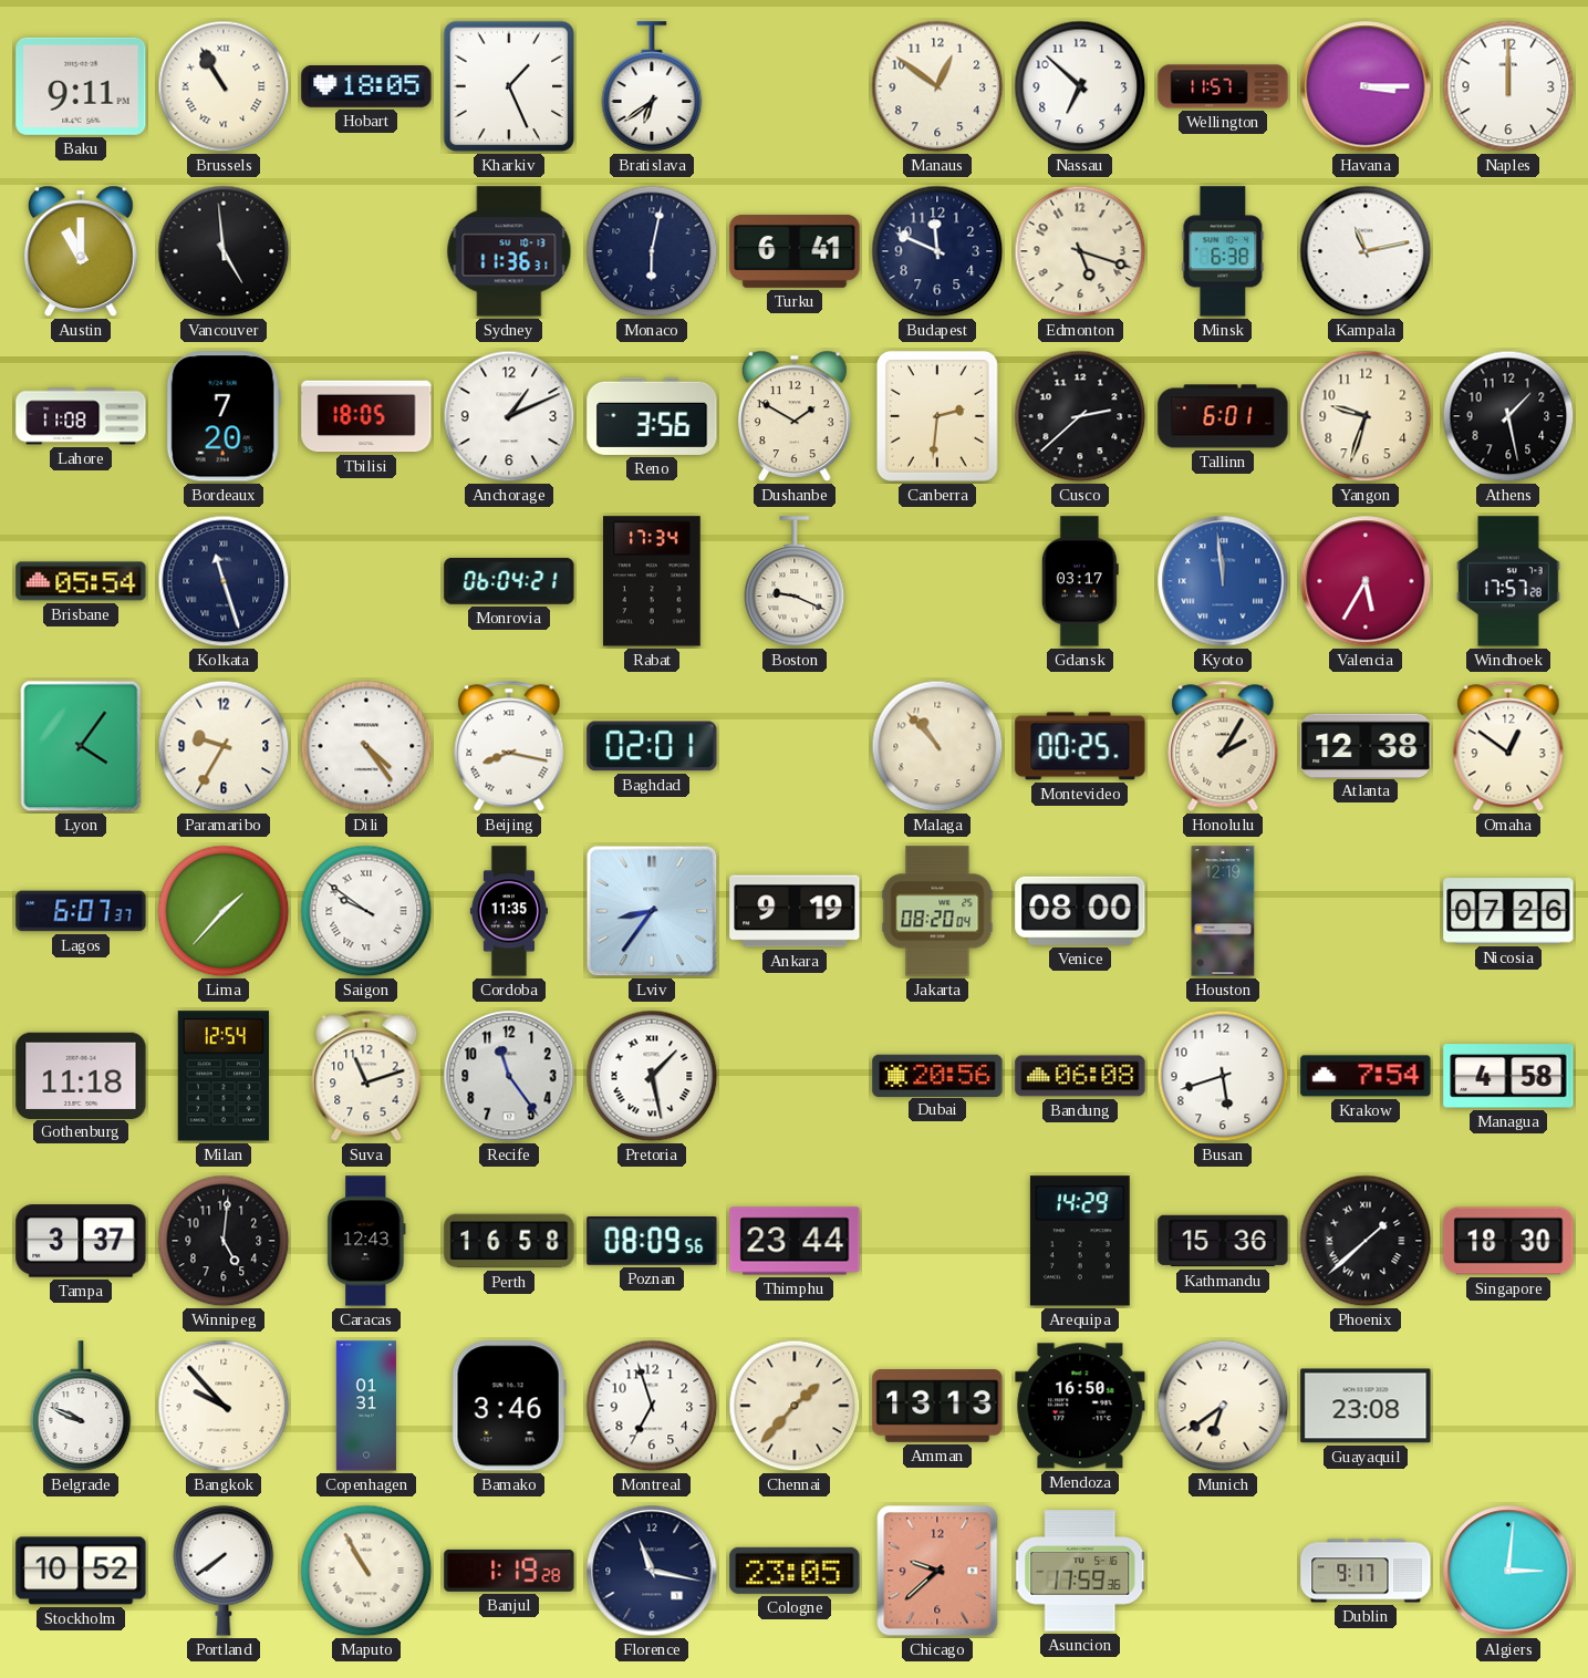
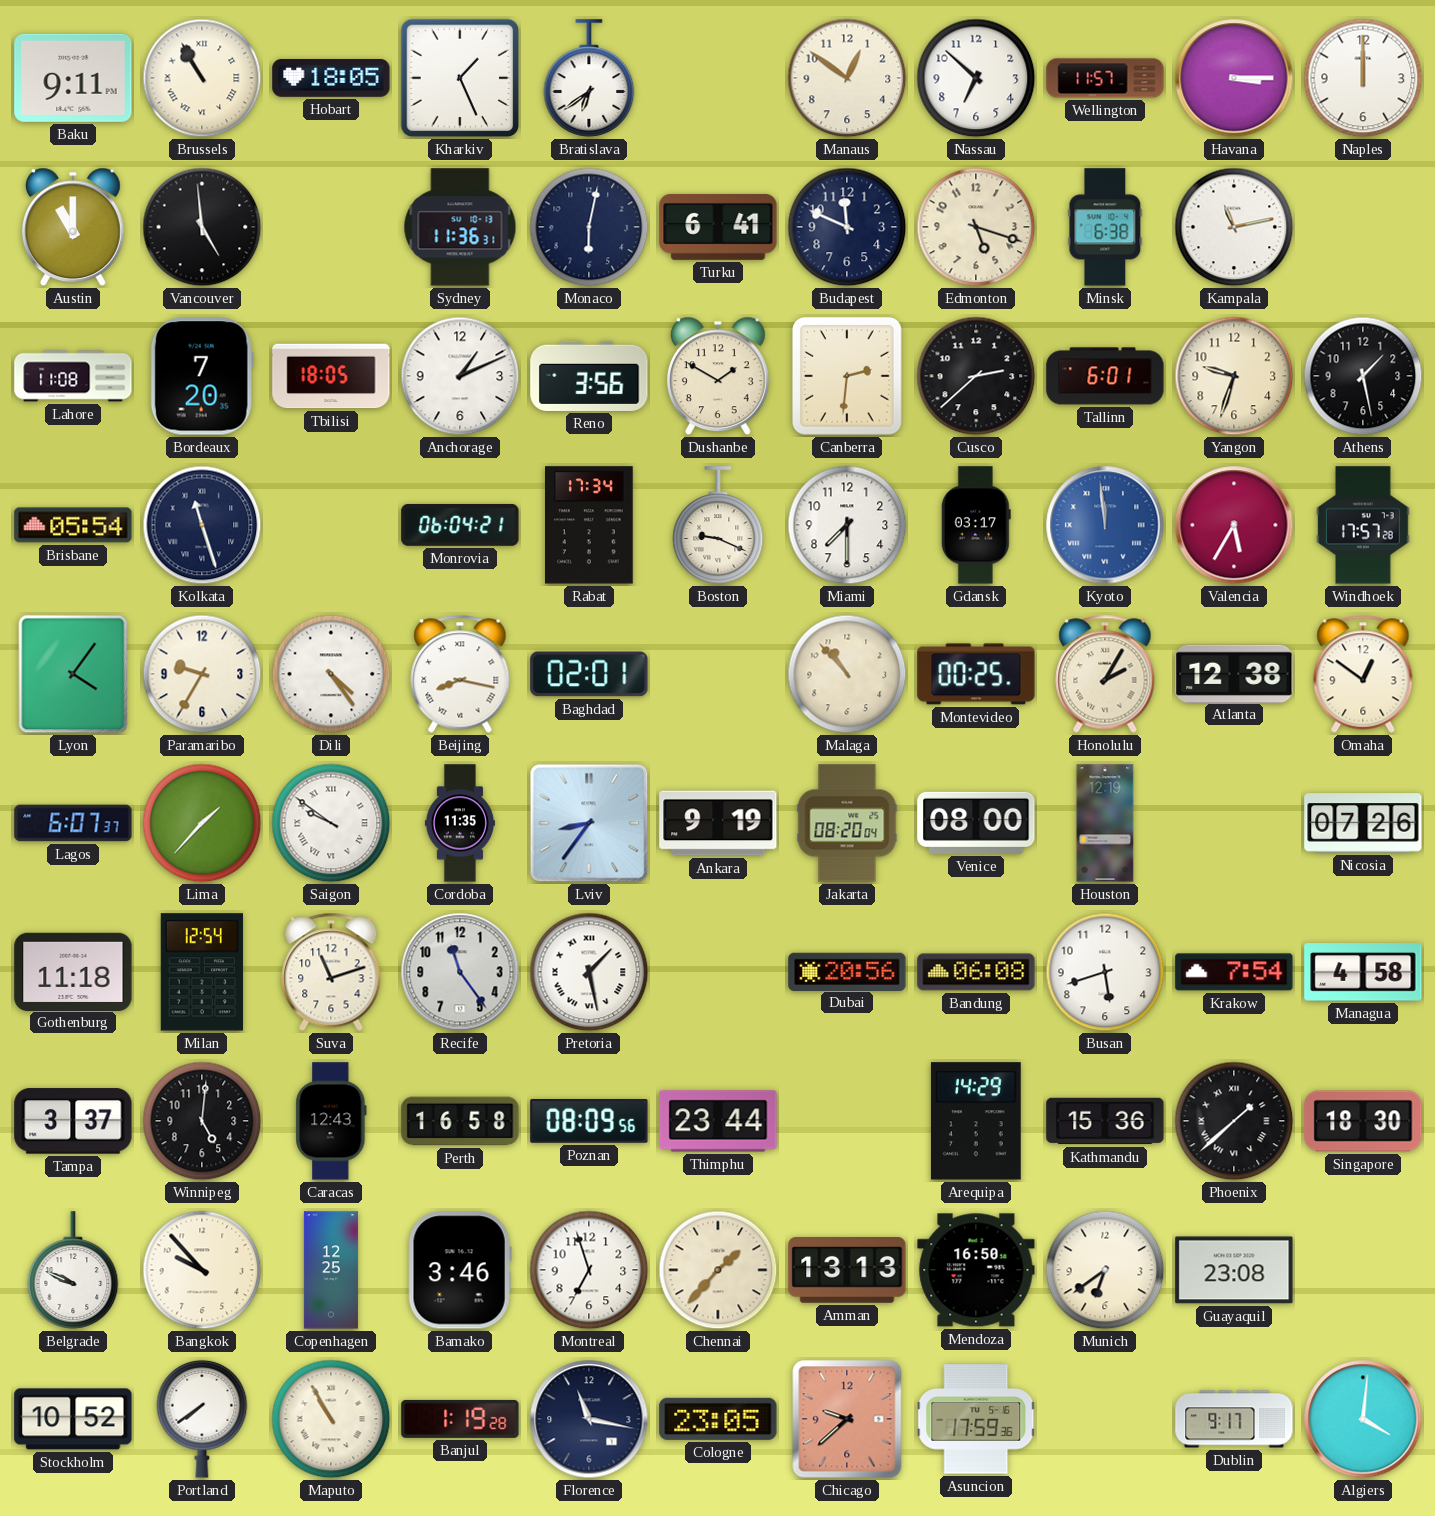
Miami: none -> 7:30 (847, 525)
Copenhagen: 01:31 -> 12:25 (331, 1270)
Algiers: 3:01 -> 4:01 (1363, 1419)
